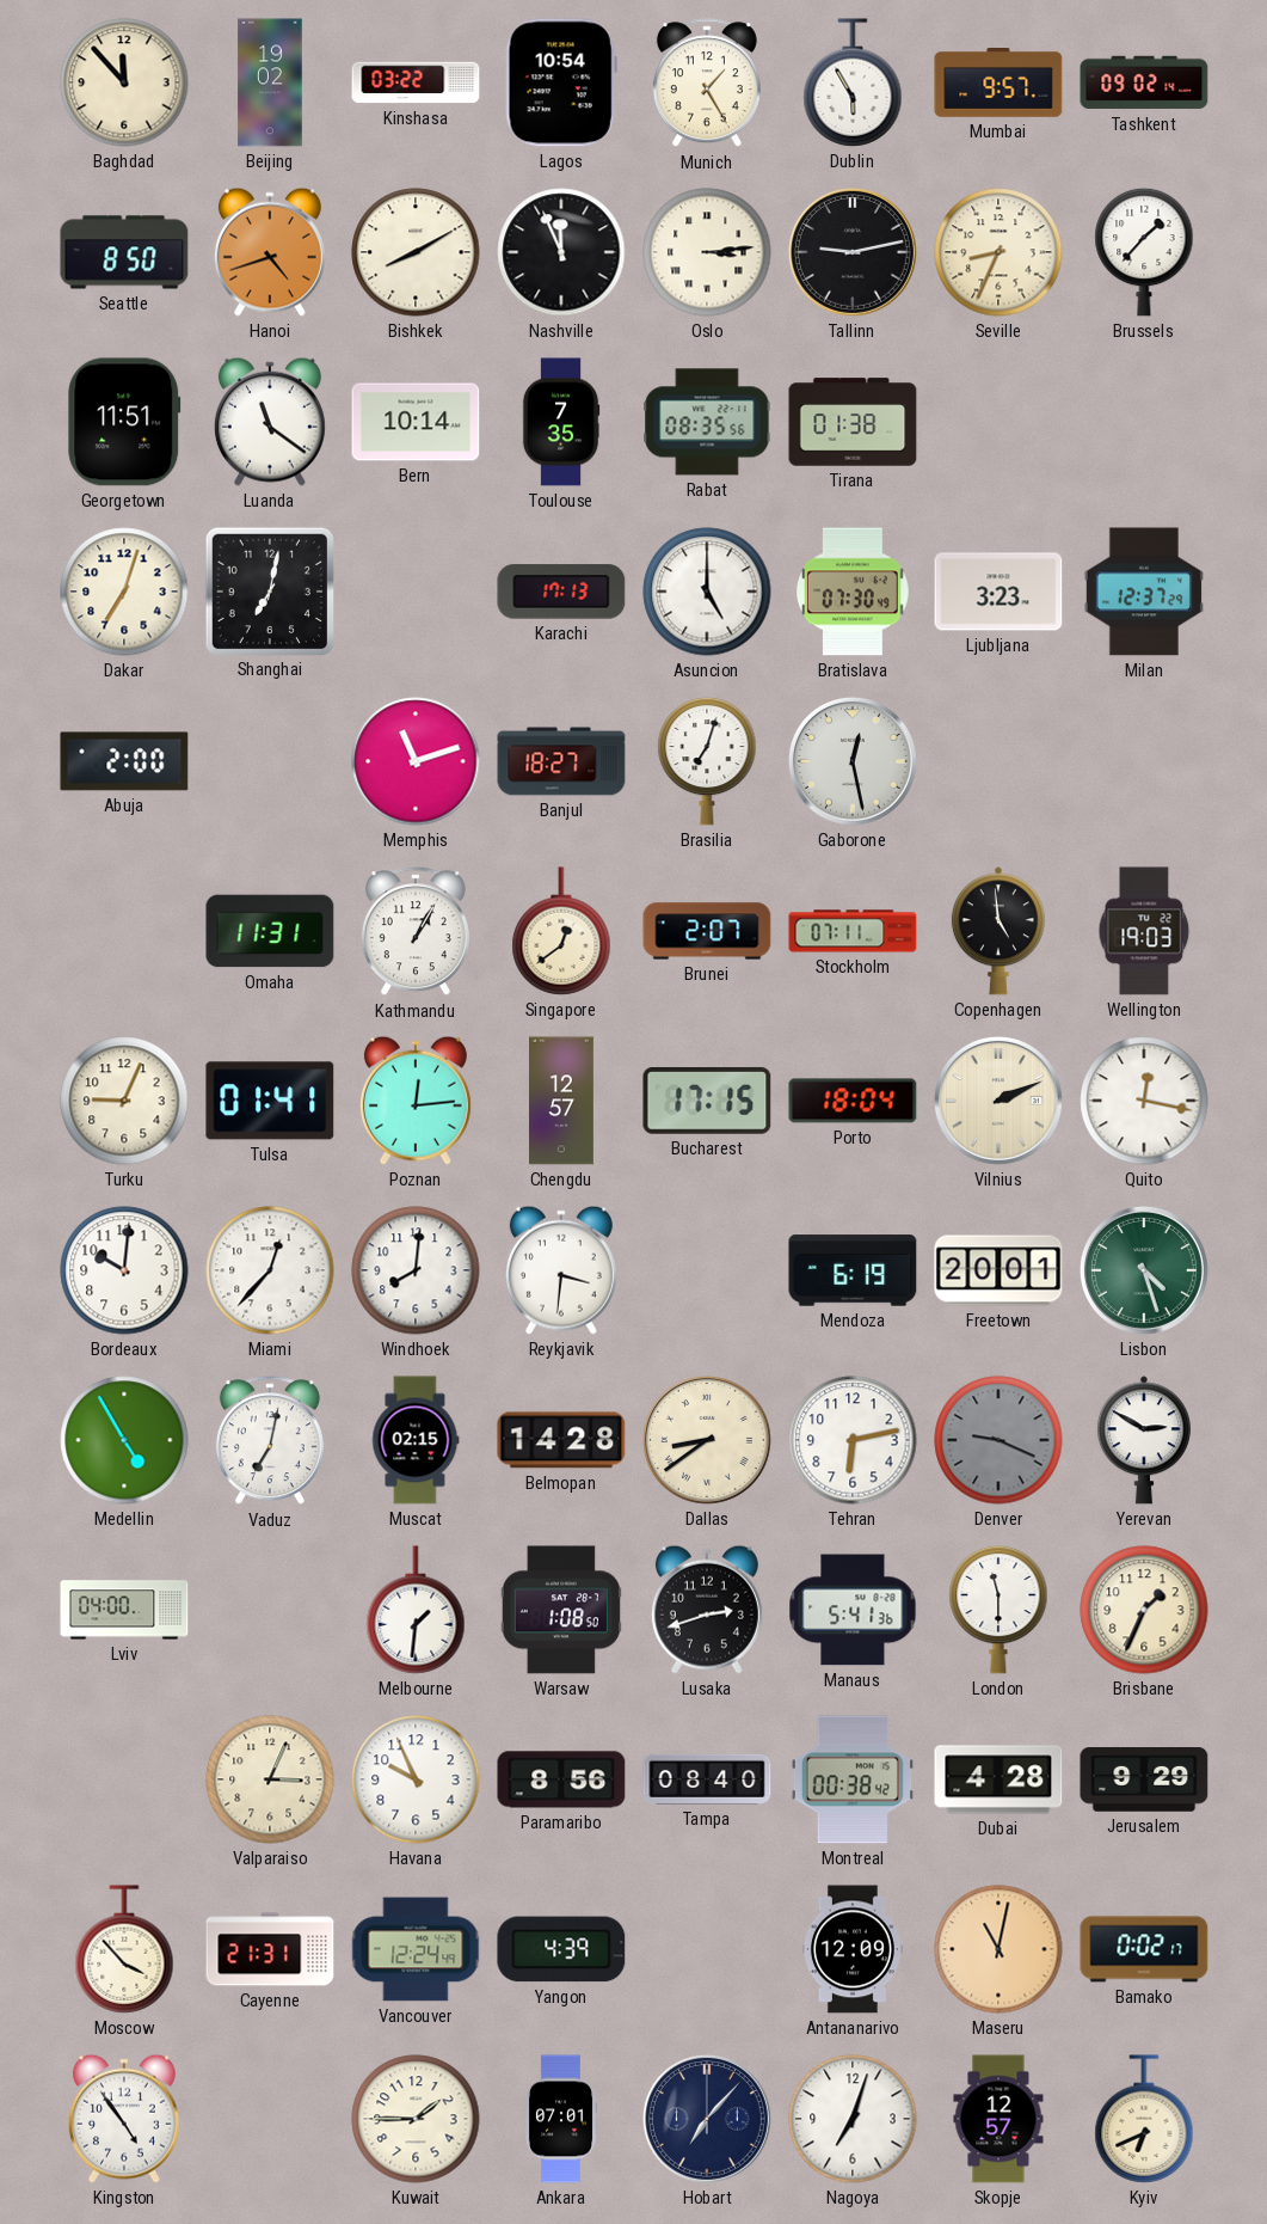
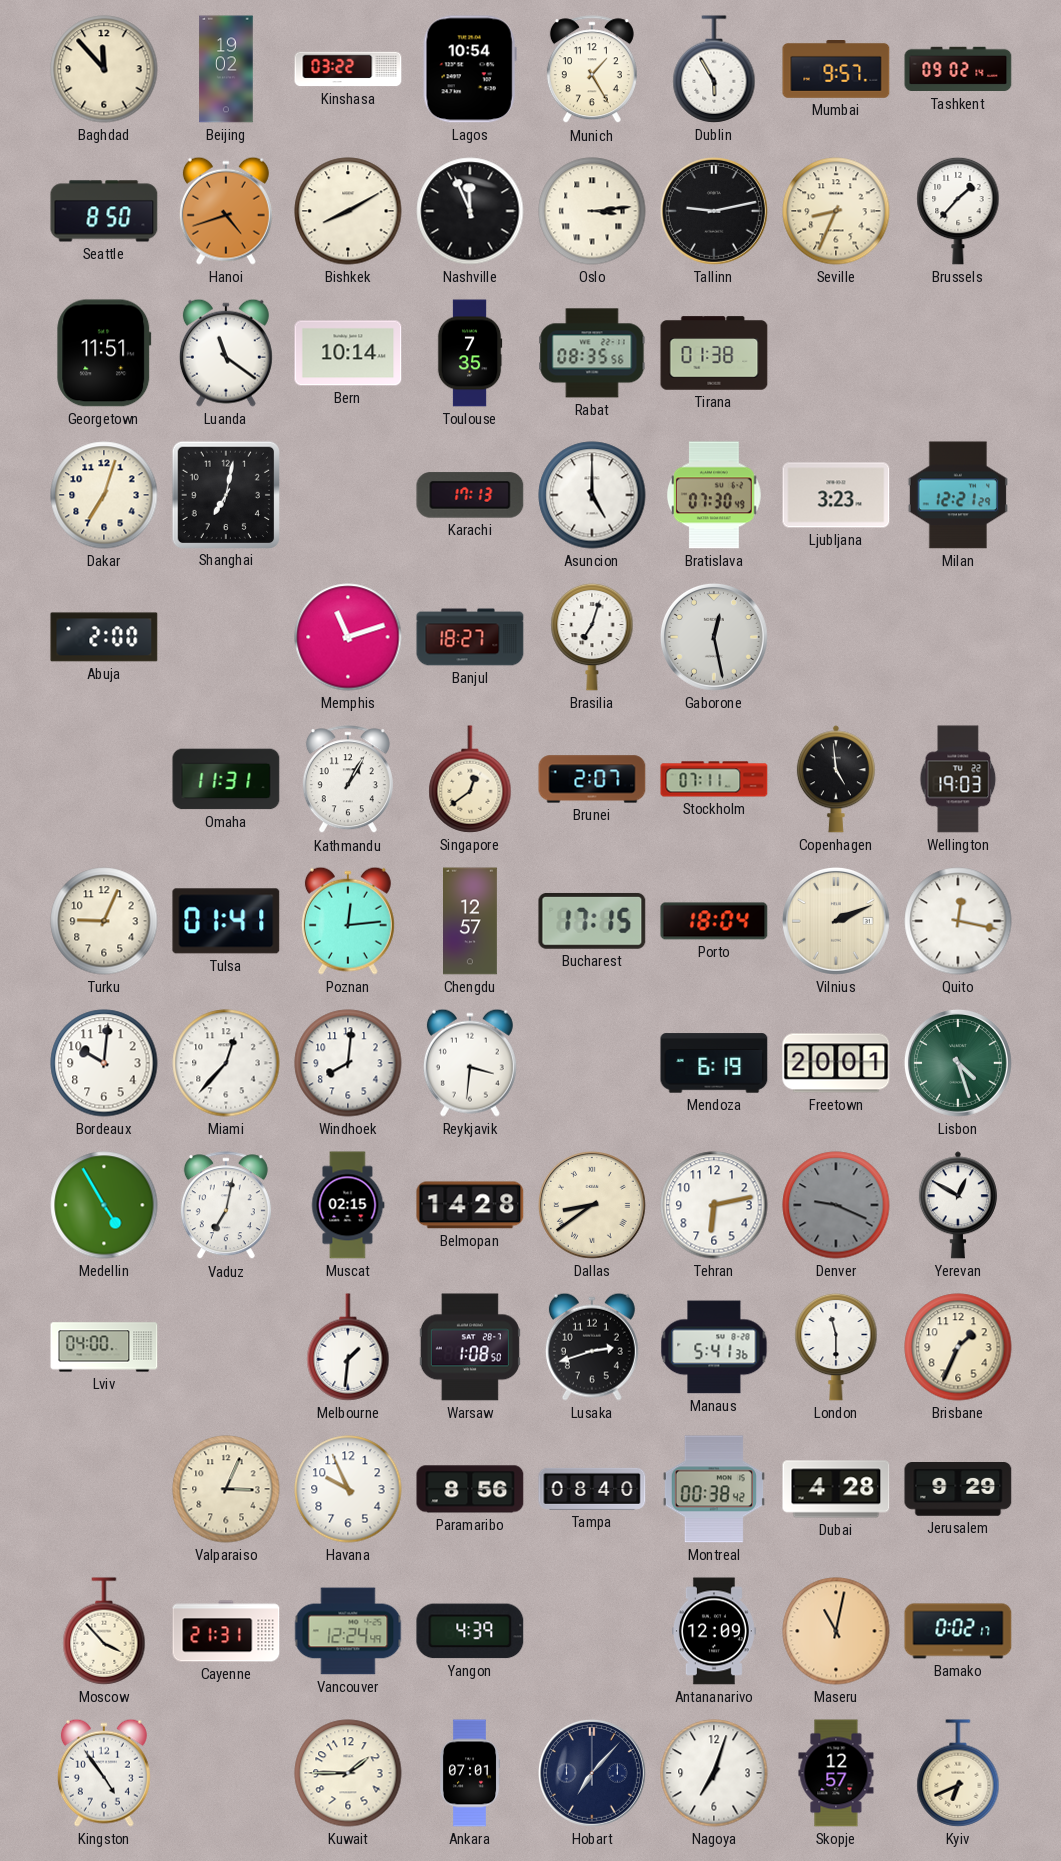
Milan: 12:37 -> 12:21 (958, 495)
Yerevan: 2:50 -> 12:50 (958, 1205)
